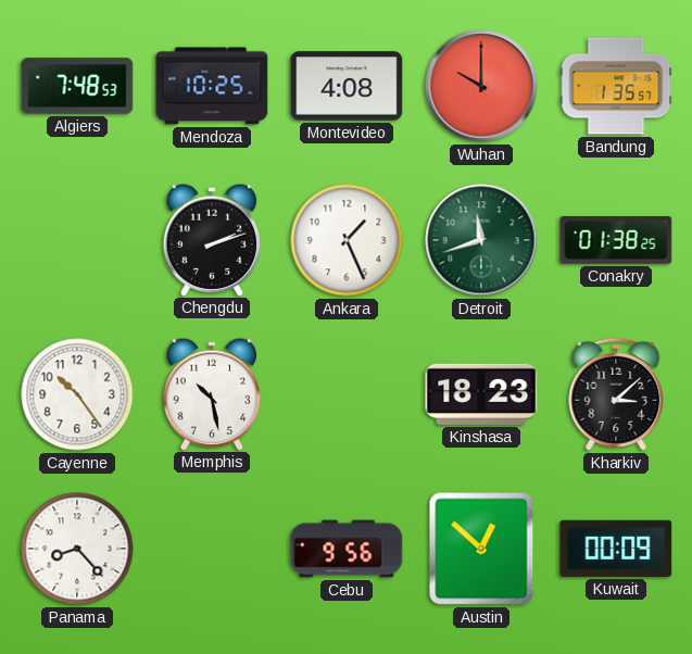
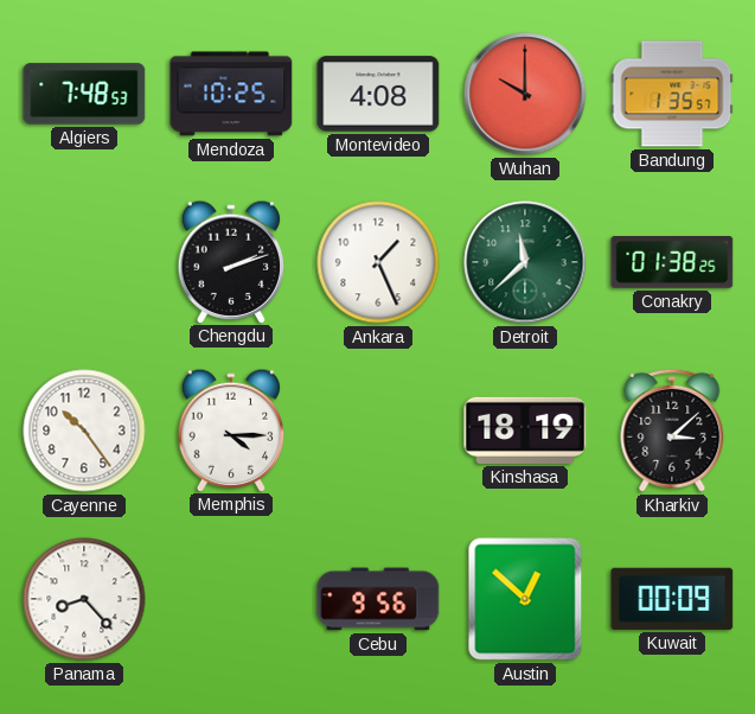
Detroit: 11:42 -> 11:38 (525, 262)
Memphis: 10:28 -> 4:15 (231, 429)
Kinshasa: 18:23 -> 18:19 (525, 431)
